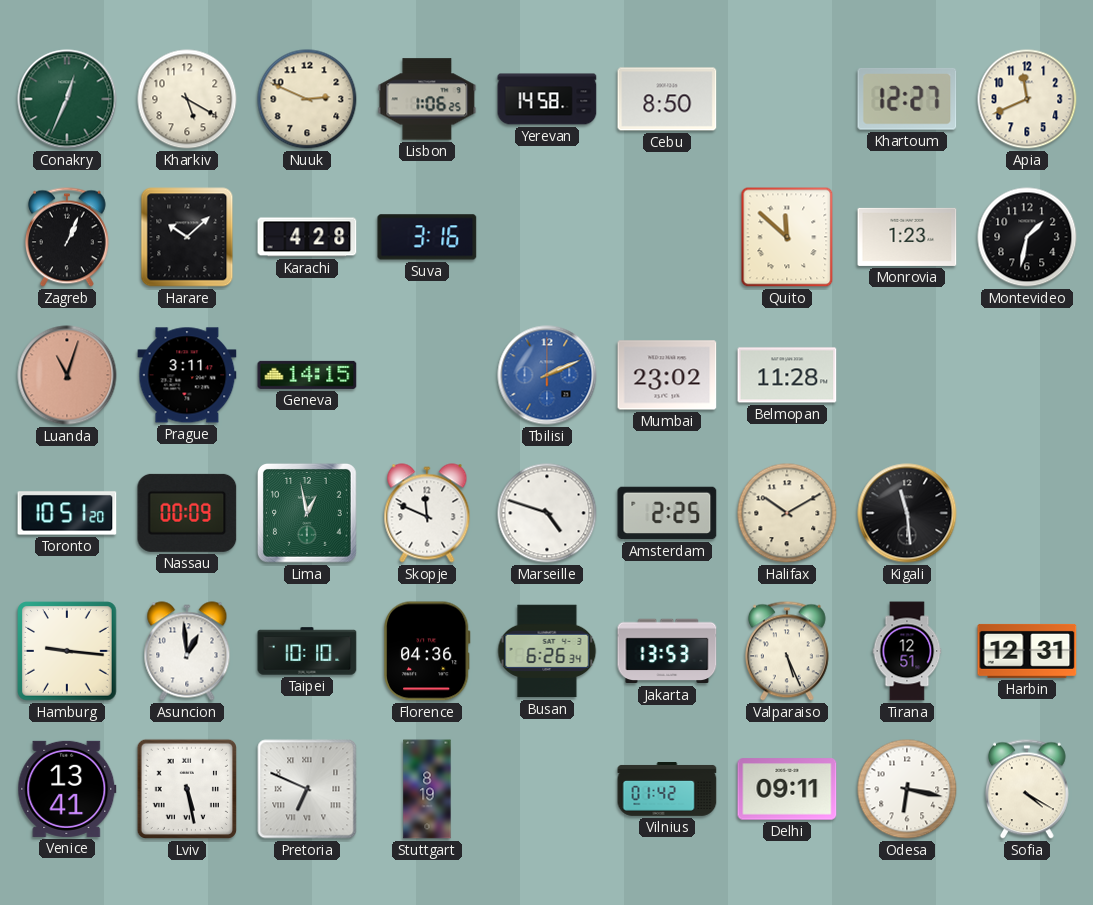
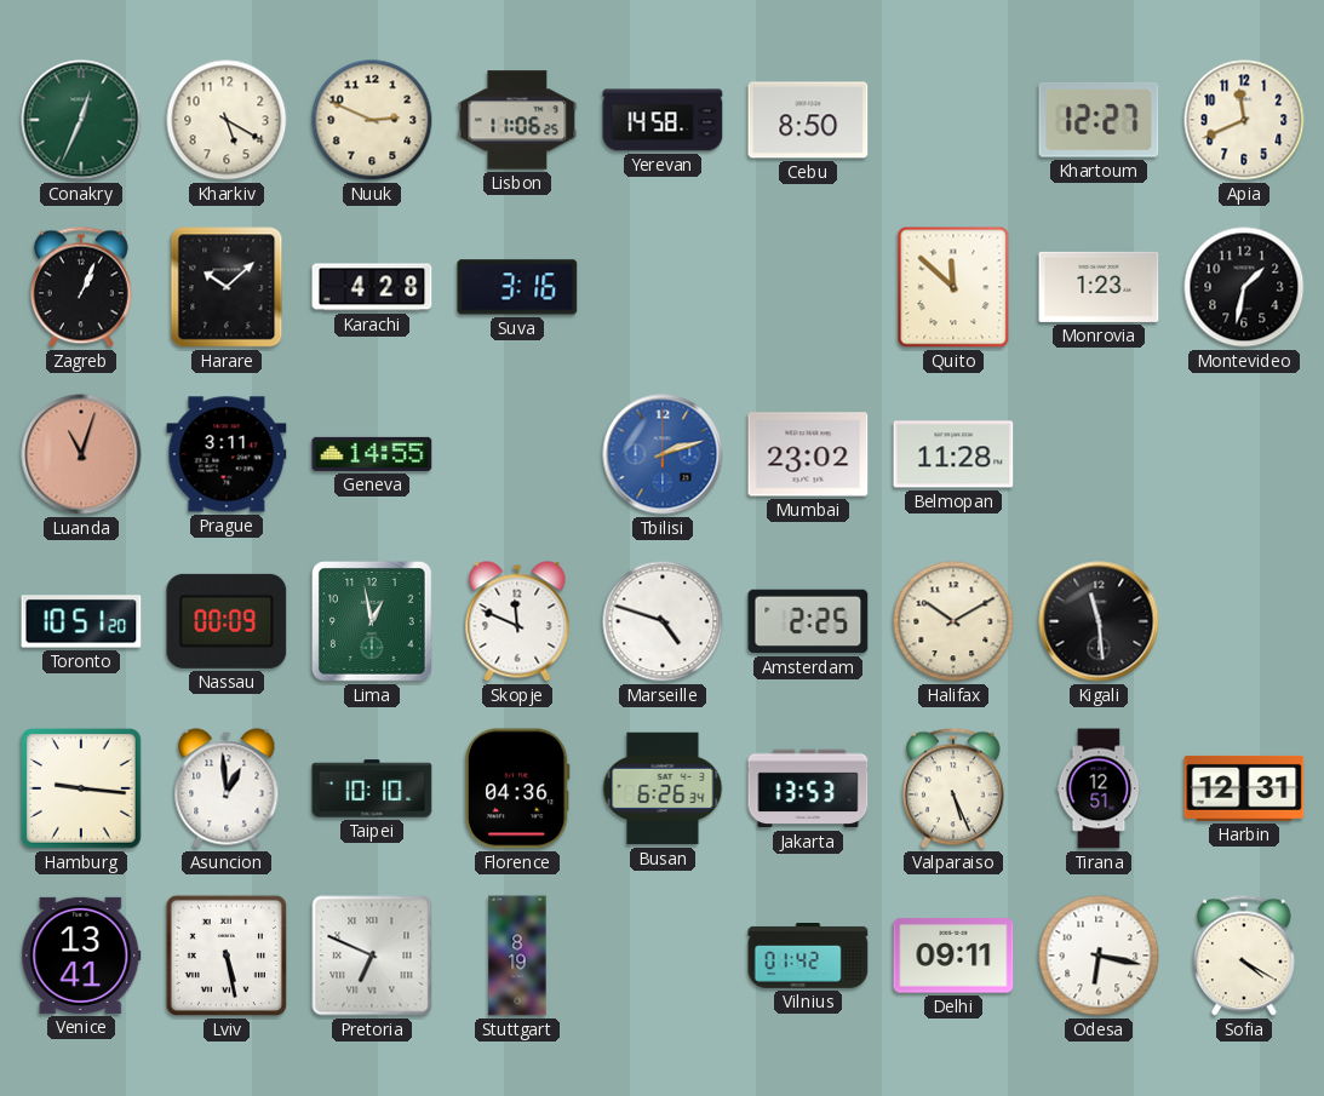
Lisbon: 1:06 -> 11:06 (517, 120)
Geneva: 14:15 -> 14:55 (372, 454)
Tbilisi: 2:11 -> 2:12 (663, 454)
